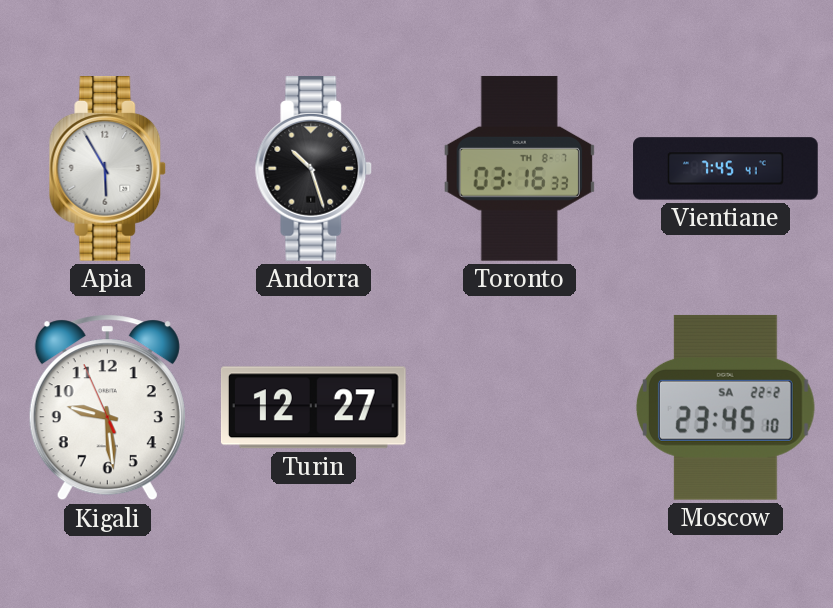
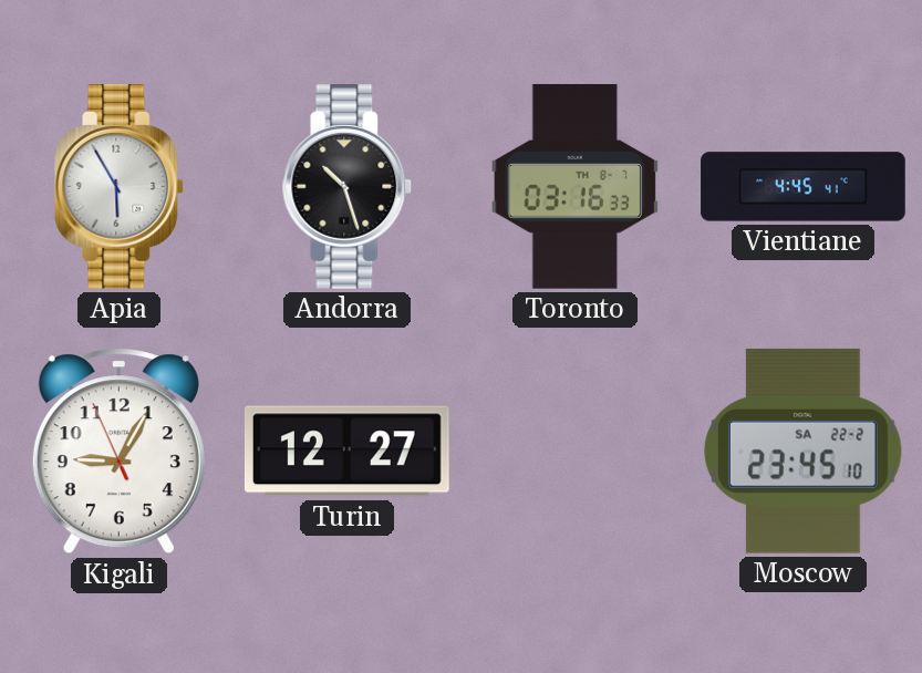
Vientiane: 7:45 -> 4:45 (804, 187)
Kigali: 9:28 -> 9:04 (118, 452)
